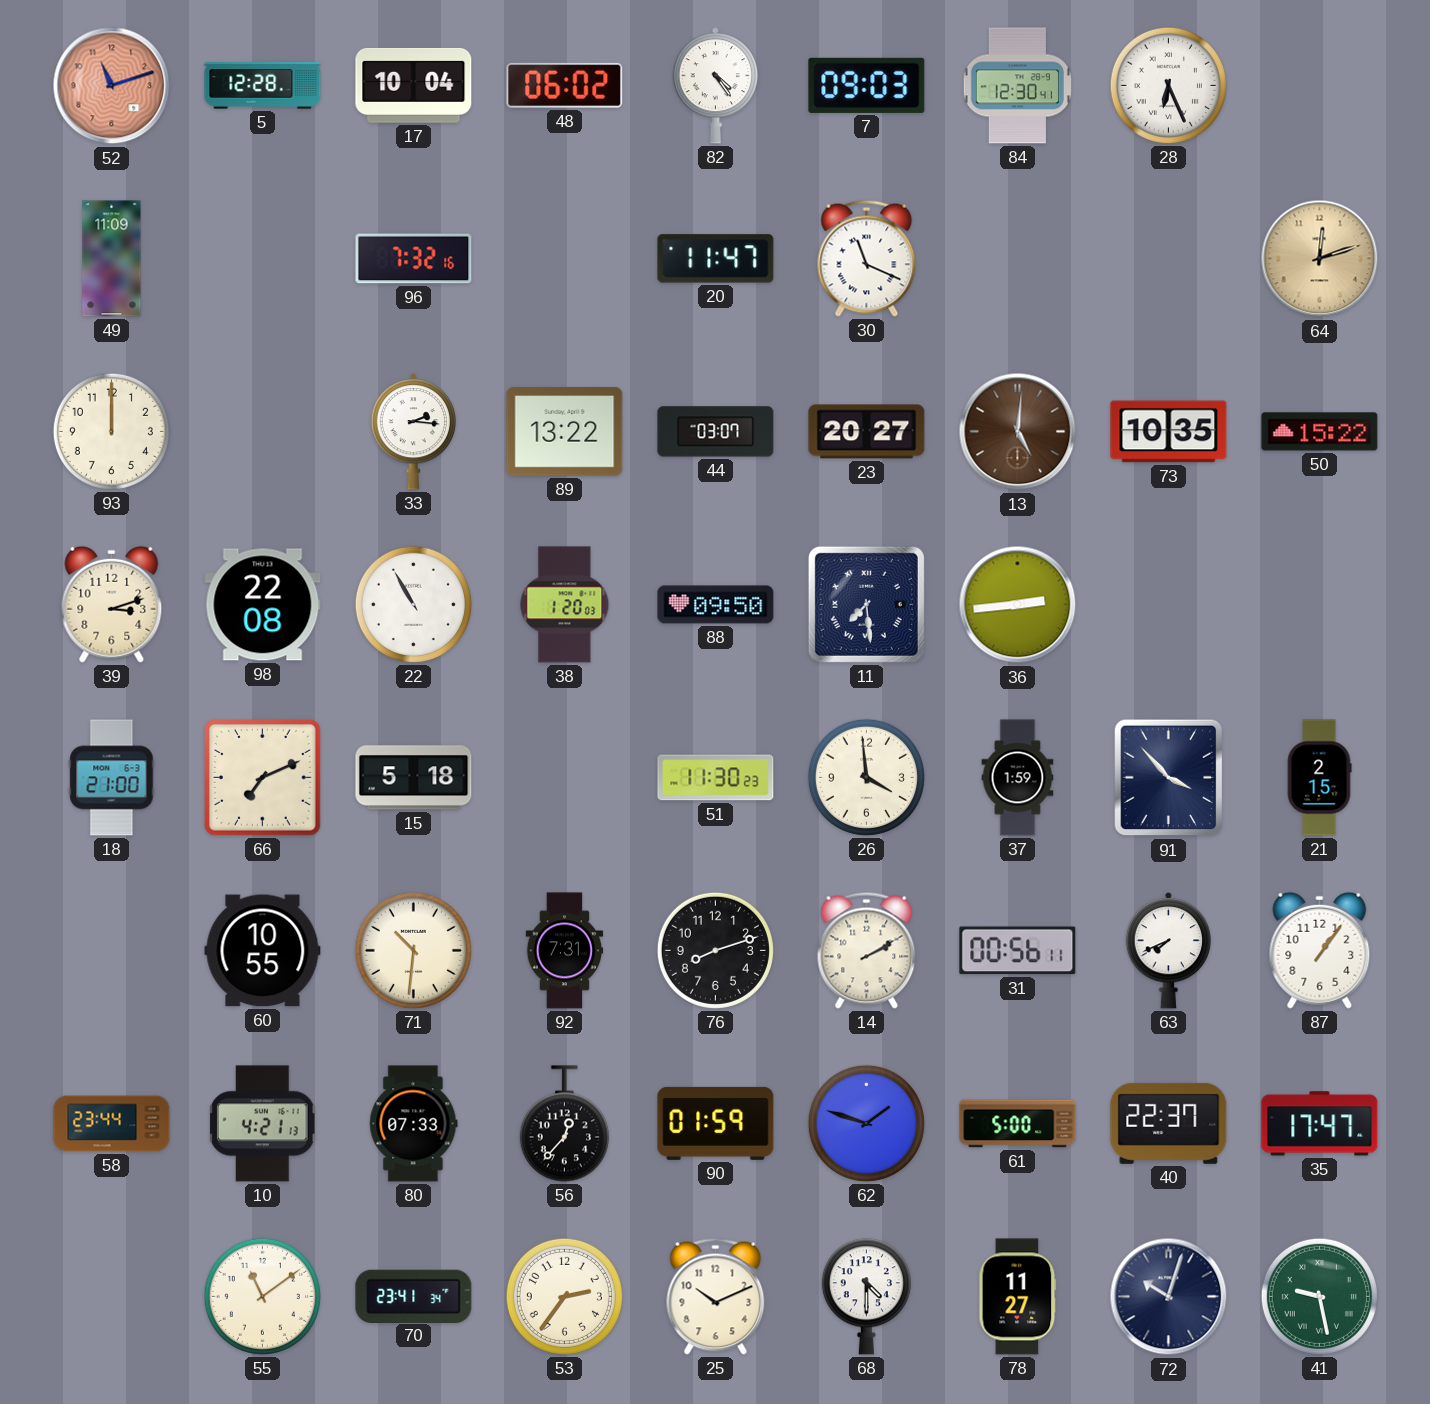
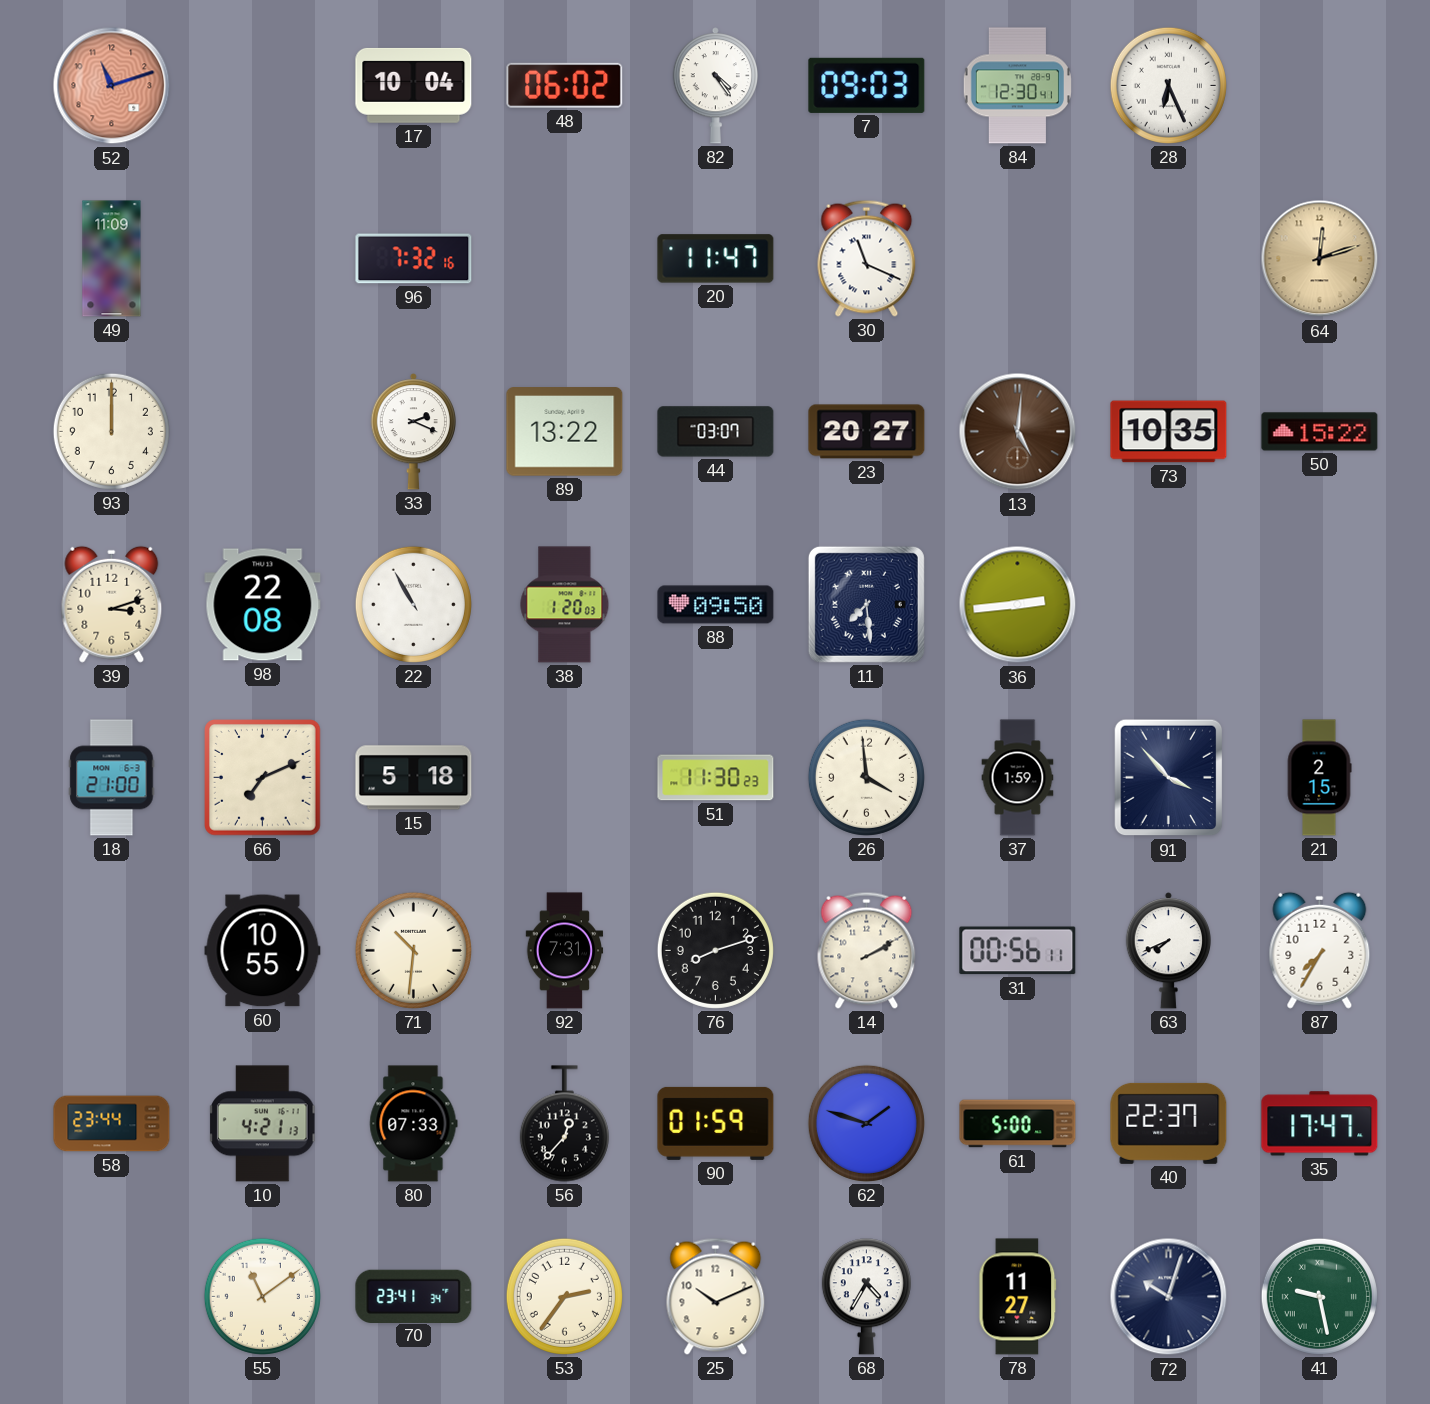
5: 12:28 -> none (263, 86)
33: 2:16 -> 2:19 (413, 432)
87: 1:06 -> 7:35 (1320, 950)
68: 4:30 -> 4:35 (866, 1297)
